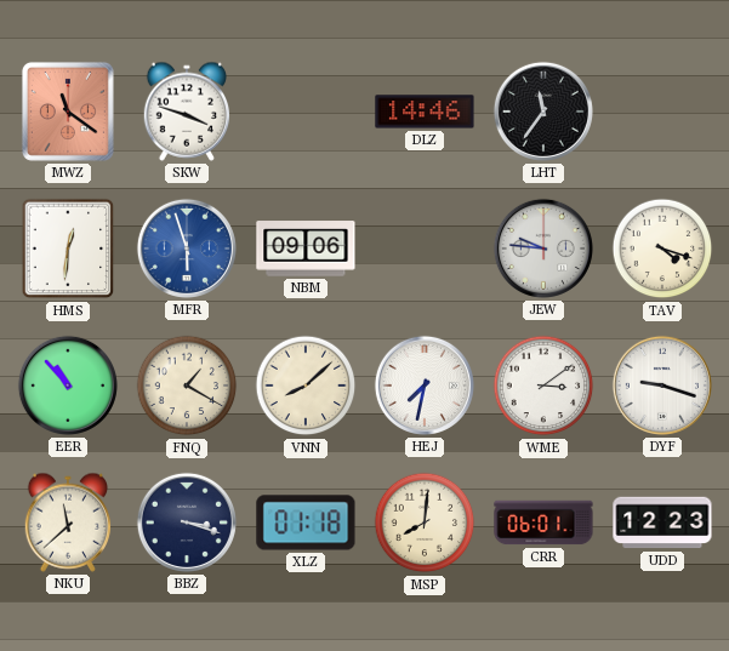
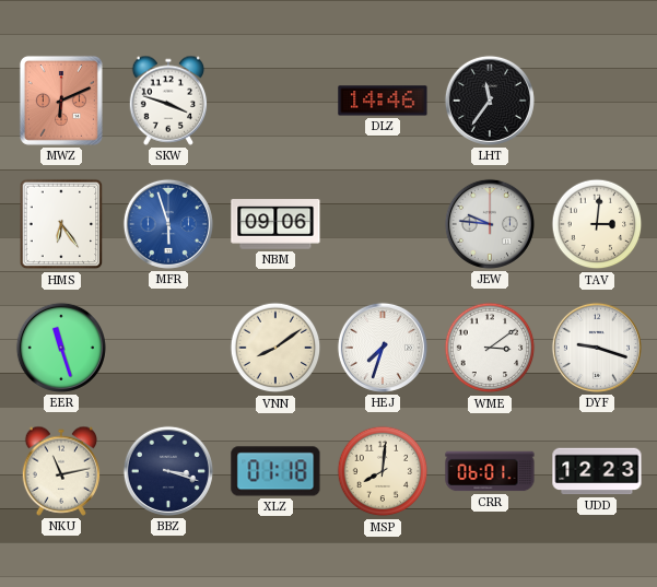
MWZ: 11:21 -> 6:11 (61, 101)
HMS: 12:31 -> 6:24 (61, 224)
TAV: 4:18 -> 3:01 (597, 224)
EER: 10:53 -> 11:27 (61, 348)
FNQ: 1:20 -> none (187, 386)
VNN: 8:08 -> 8:09 (275, 348)
HEJ: 7:32 -> 7:33 (383, 348)
NKU: 11:38 -> 11:13 (61, 471)
